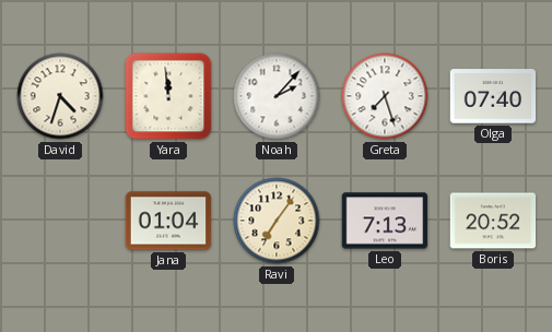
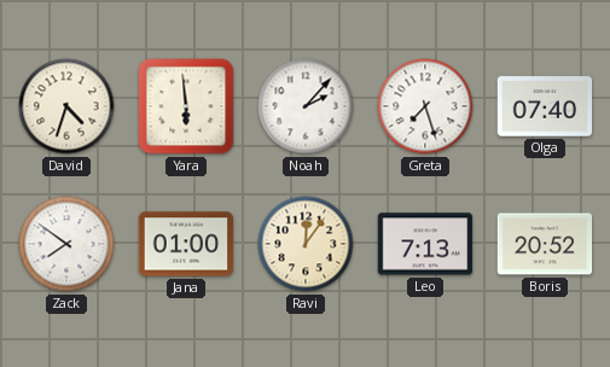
Yara: 11:59 -> 5:59 (186, 106)
Zack: none -> 7:51 (66, 244)
Jana: 01:04 -> 01:00 (186, 244)
Ravi: 7:06 -> 12:06 (306, 244)
